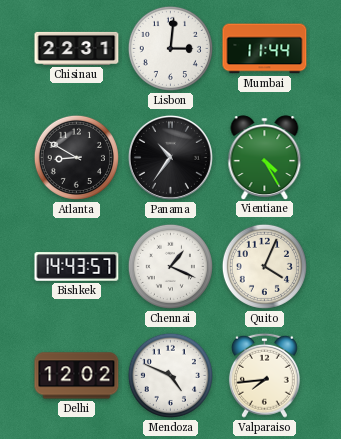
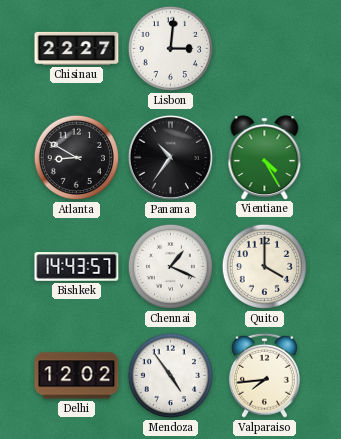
Chisinau: 22:31 -> 22:27 (77, 48)
Mumbai: 11:44 -> none (265, 49)
Quito: 4:04 -> 4:00 (264, 266)
Mendoza: 4:49 -> 4:54 (170, 375)
